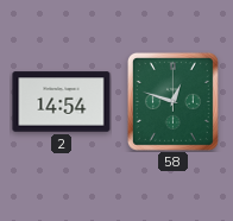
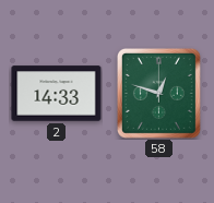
2: 14:54 -> 14:33 (57, 94)
